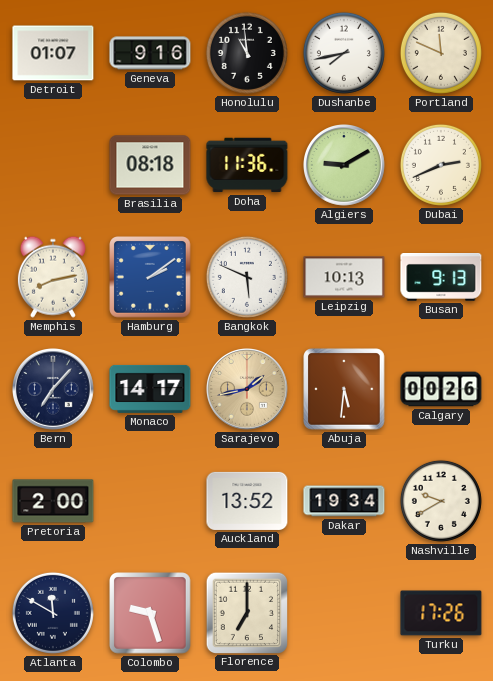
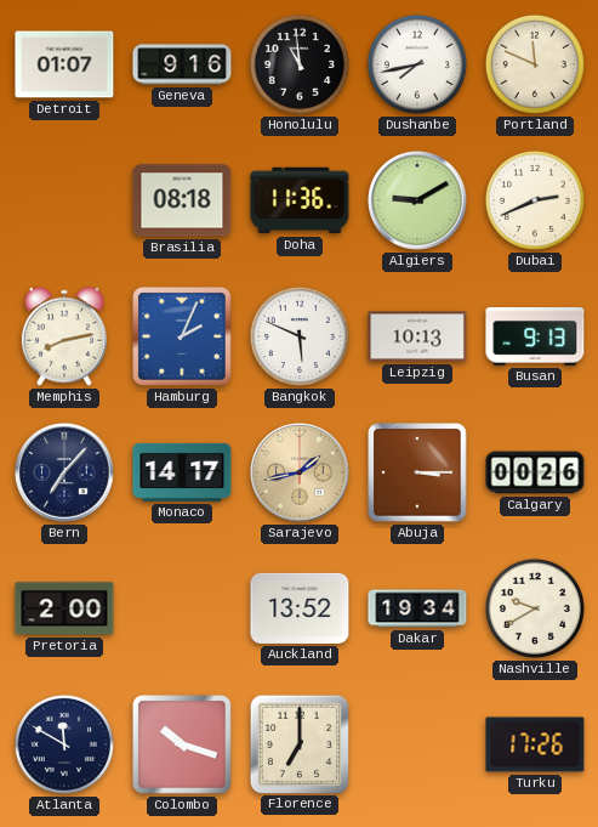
Hamburg: 2:09 -> 2:04 (182, 336)
Abuja: 5:31 -> 3:15 (417, 472)
Colombo: 9:27 -> 10:18 (182, 744)
